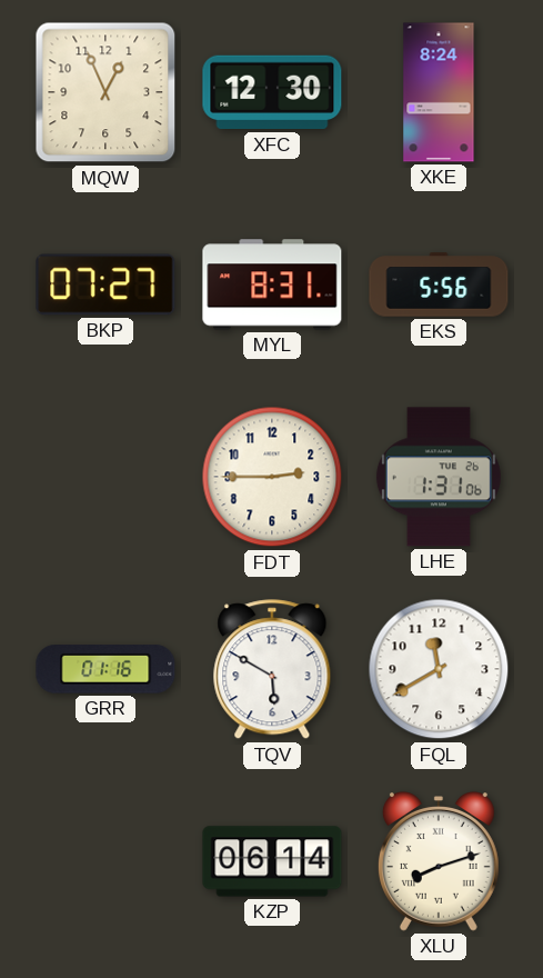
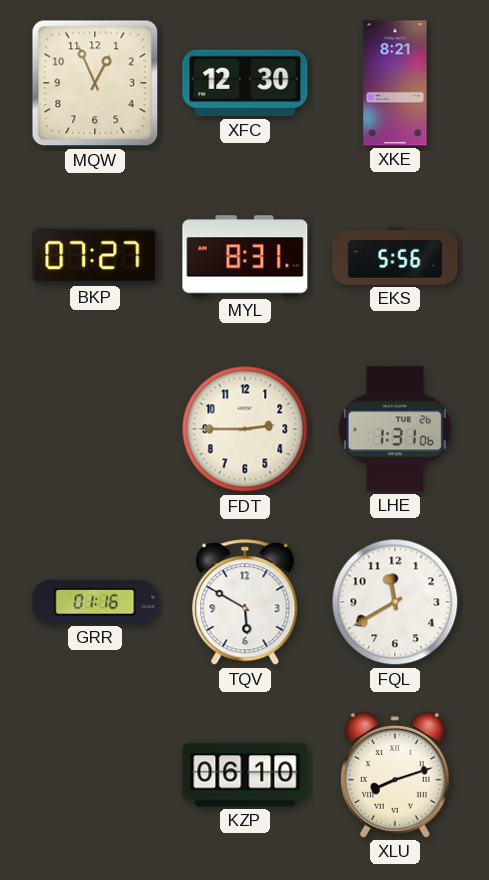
XKE: 8:24 -> 8:21 (395, 83)
KZP: 06:14 -> 06:10 (245, 775)
